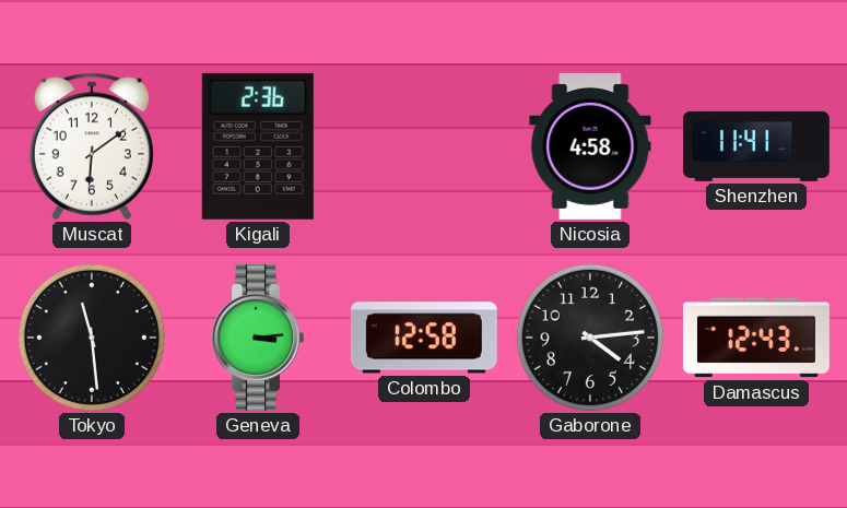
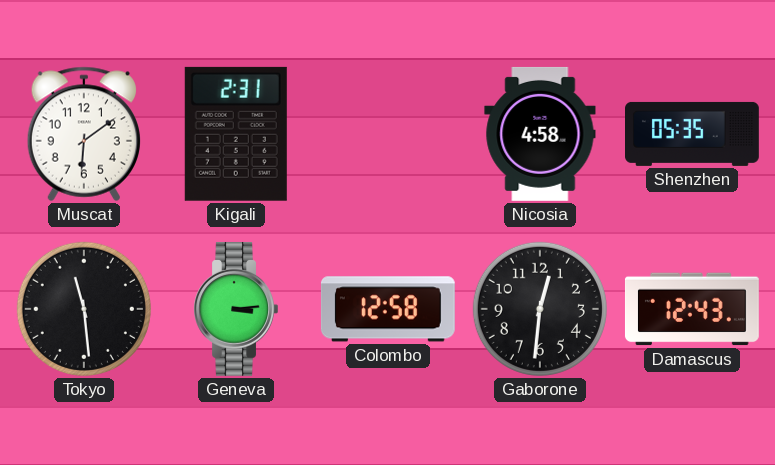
Kigali: 2:36 -> 2:31 (236, 134)
Shenzhen: 11:41 -> 05:35 (693, 134)
Gaborone: 4:14 -> 12:31 (540, 309)
